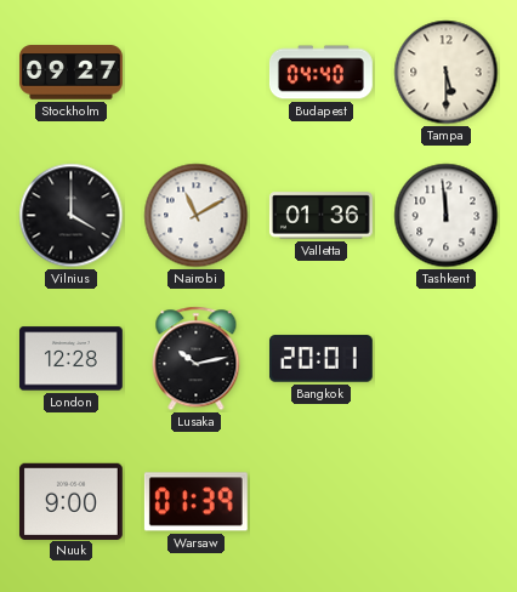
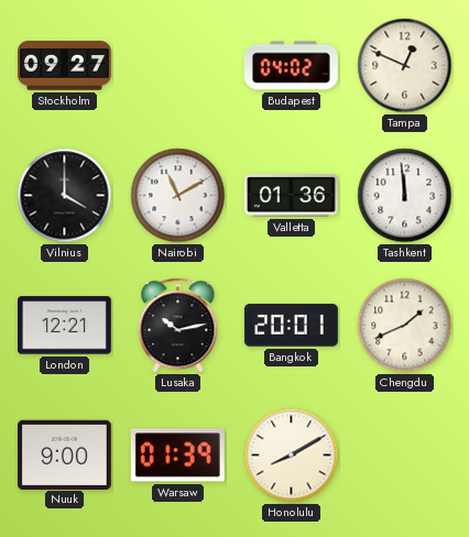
Budapest: 04:40 -> 04:02 (291, 66)
Tampa: 5:30 -> 12:49 (405, 66)
London: 12:28 -> 12:21 (64, 326)
Chengdu: none -> 1:41 (405, 326)
Honolulu: none -> 8:10 (292, 456)
